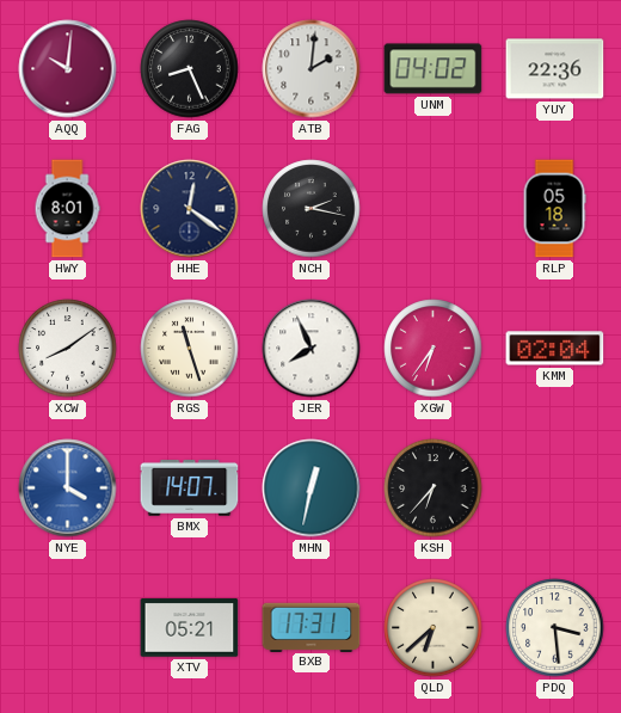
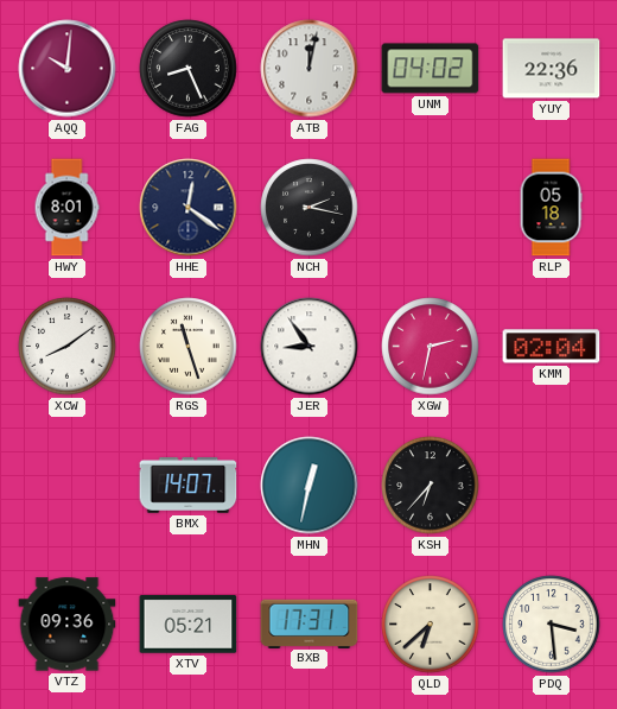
ATB: 2:01 -> 12:02 (310, 69)
JER: 7:56 -> 8:54 (310, 347)
XGW: 6:36 -> 2:32 (431, 347)
NYE: 4:00 -> none (68, 488)
VTZ: none -> 09:36 (68, 625)
